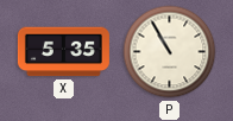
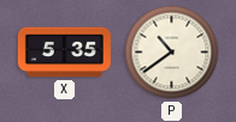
P: 10:55 -> 10:39 (172, 53)
